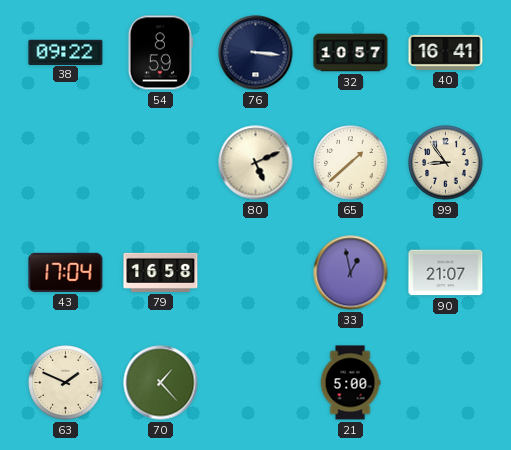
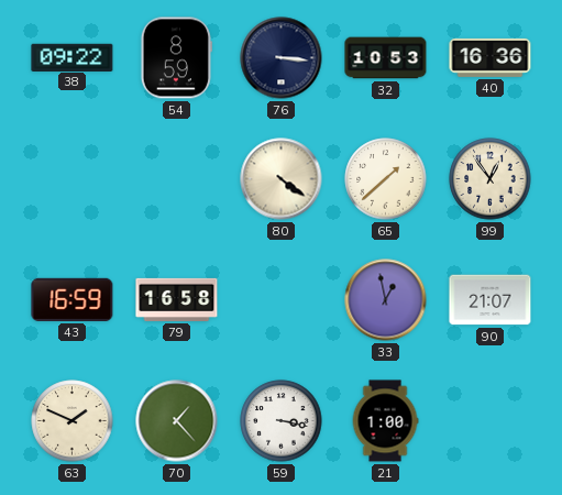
32: 10:57 -> 10:53 (386, 58)
40: 16:41 -> 16:36 (491, 57)
80: 5:11 -> 4:21 (282, 179)
99: 8:54 -> 12:54 (491, 179)
43: 17:04 -> 16:59 (73, 299)
59: none -> 3:17 (282, 421)
21: 5:00 -> 1:00 (385, 421)
